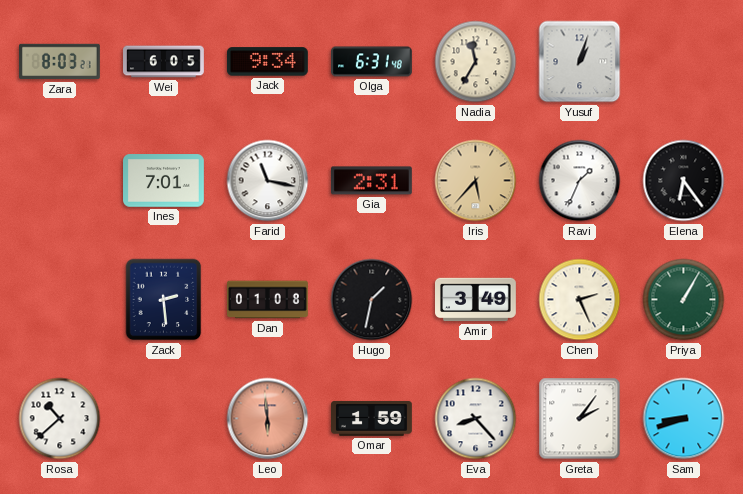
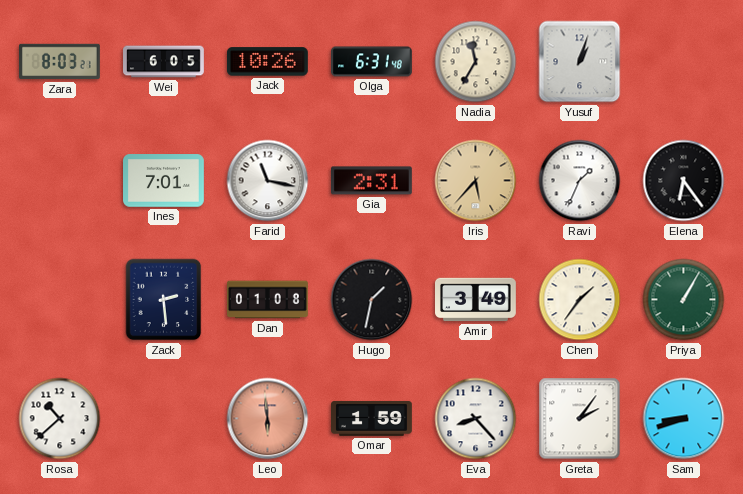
Jack: 9:34 -> 10:26 (267, 62)
Chen: 2:26 -> 1:36 (580, 300)
